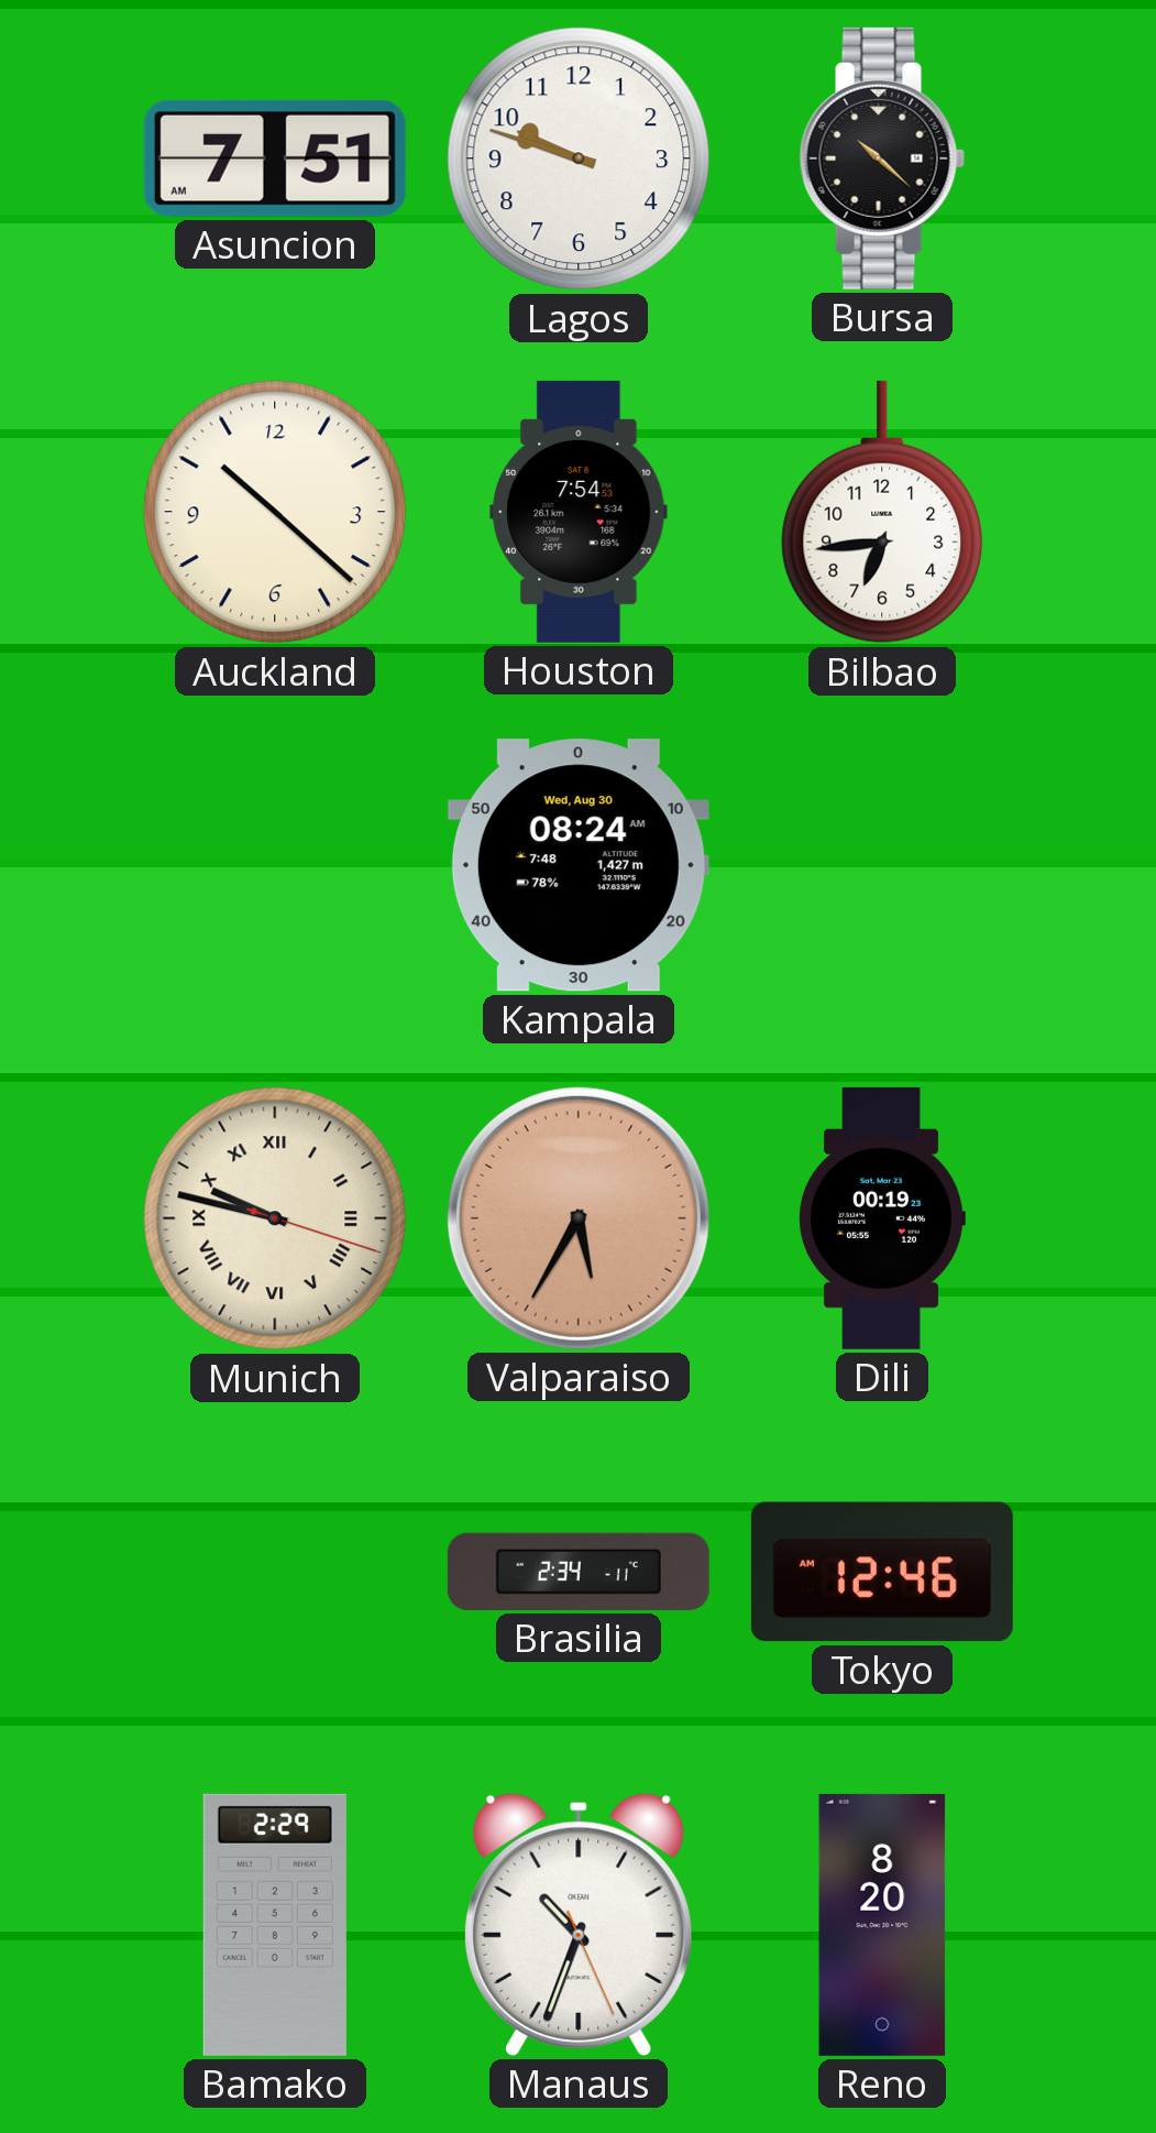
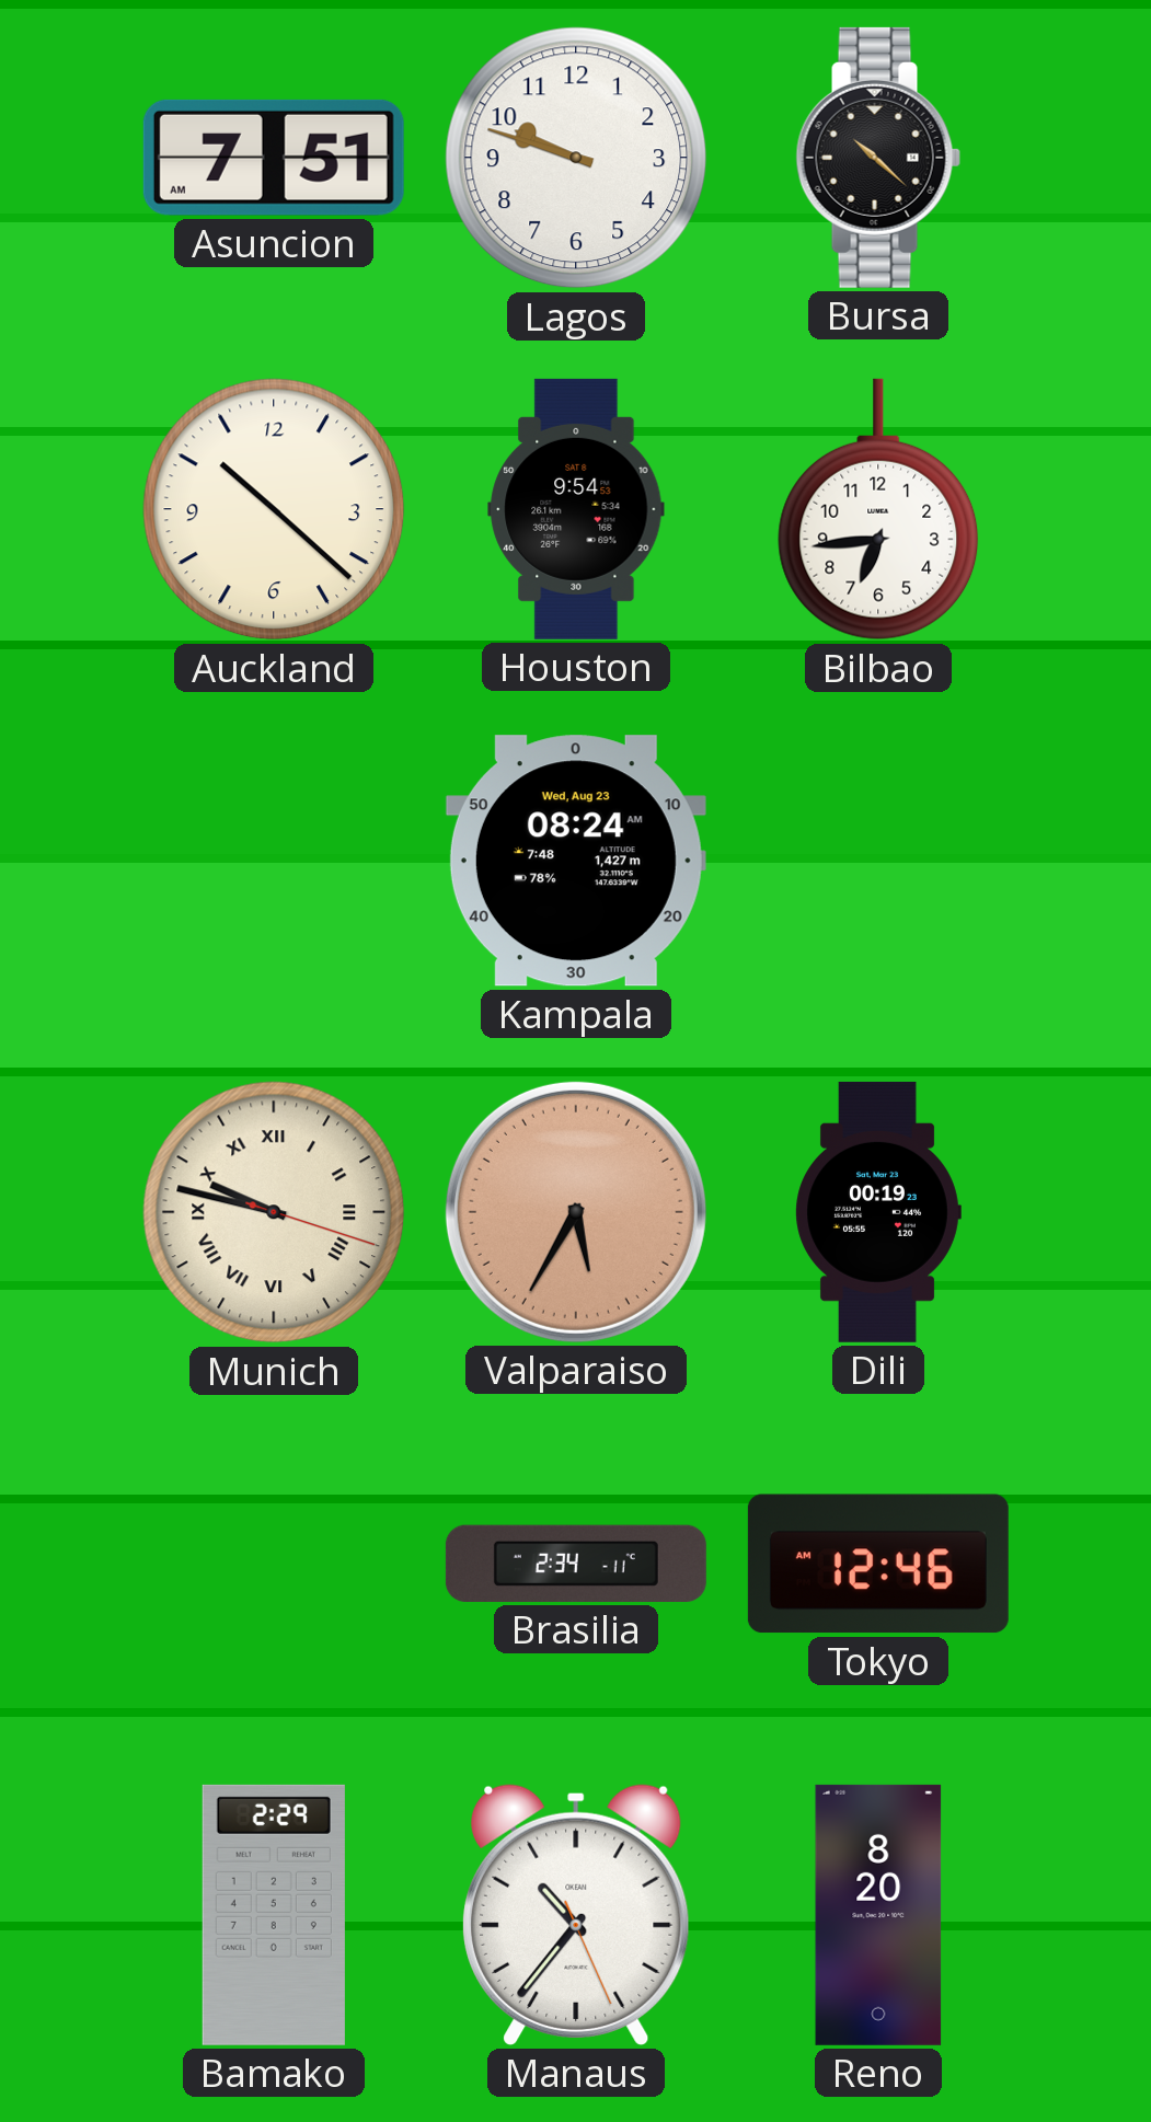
Houston: 7:54 -> 9:54 (576, 509)
Kampala date: Wed, Aug 30 -> Wed, Aug 23 (576, 861)
Manaus: 10:33 -> 10:36 (576, 1915)
